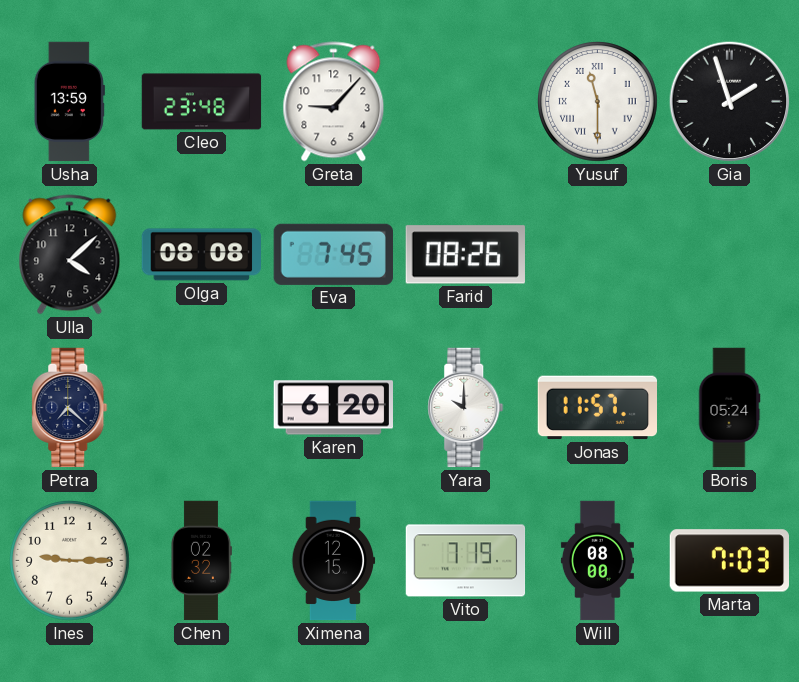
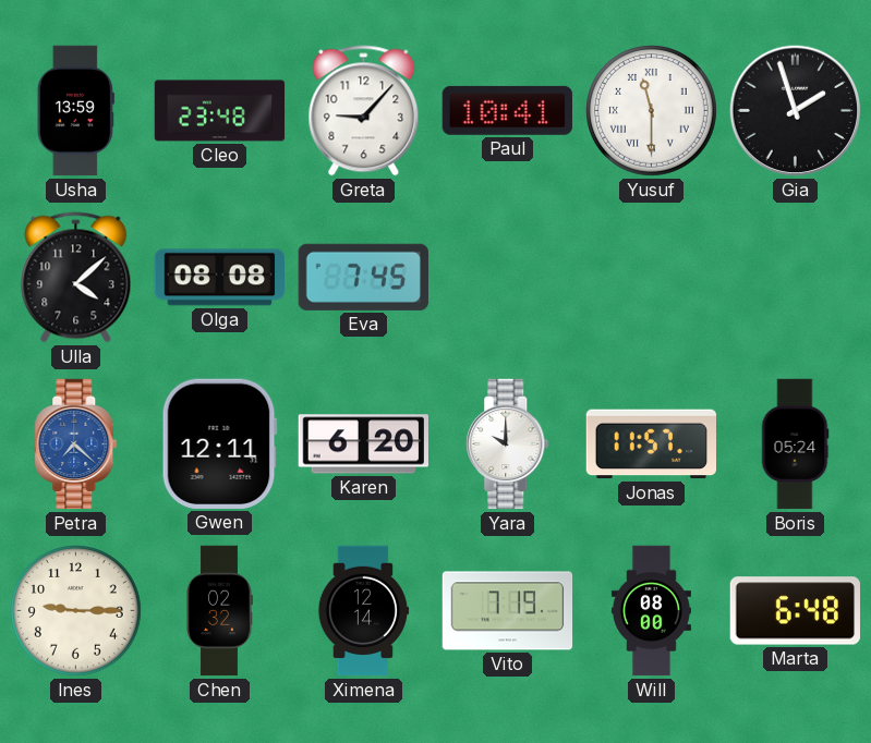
Paul: none -> 10:41 (507, 110)
Farid: 08:26 -> none (465, 255)
Petra dial: navy -> blue (76, 444)
Gwen: none -> 12:11 (219, 443)
Ximena: 12:15 -> 12:14 (363, 611)
Marta: 7:03 -> 6:48 (795, 611)
